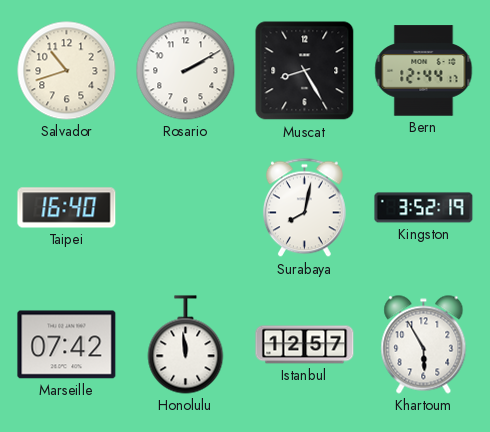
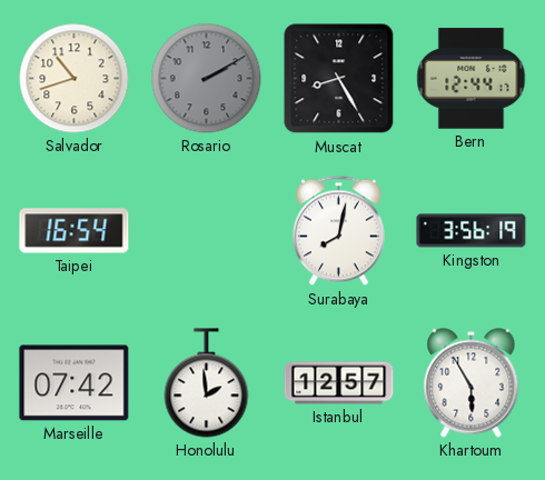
Rosario dial: white -> grey (207, 79)
Taipei: 16:40 -> 16:54 (75, 231)
Kingston: 3:52 -> 3:56 (472, 231)
Honolulu: 11:59 -> 1:59 (207, 383)
